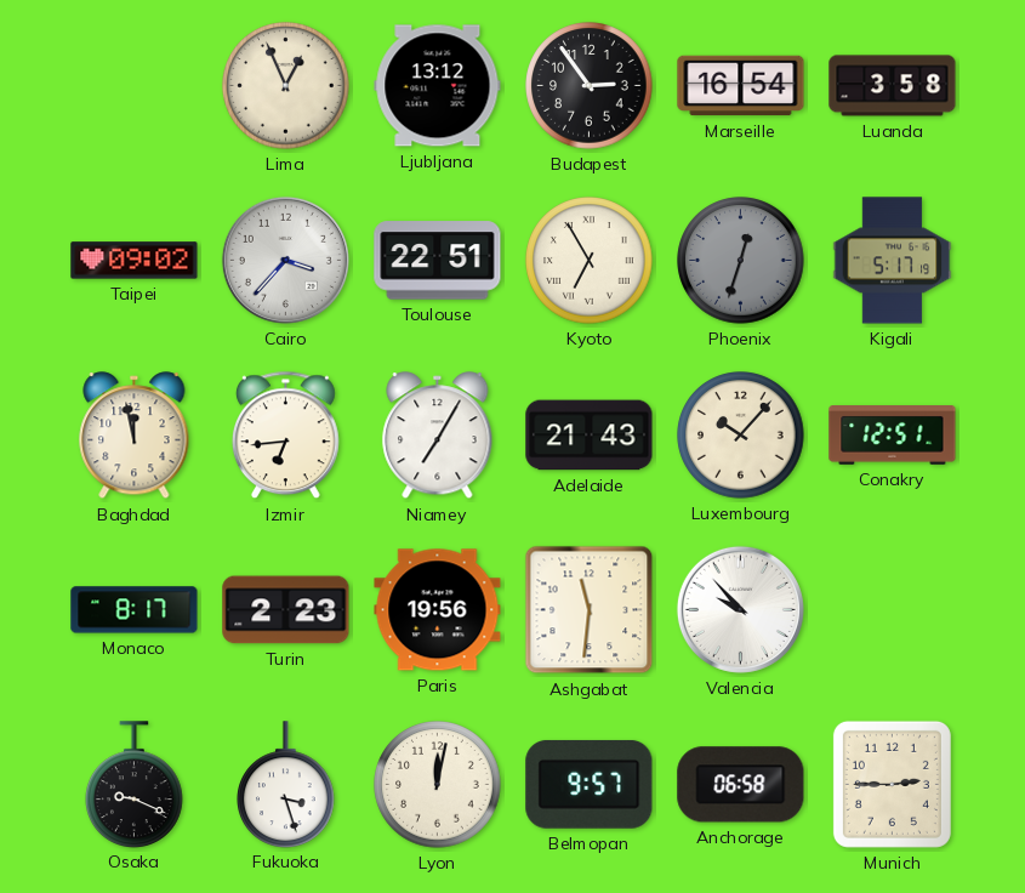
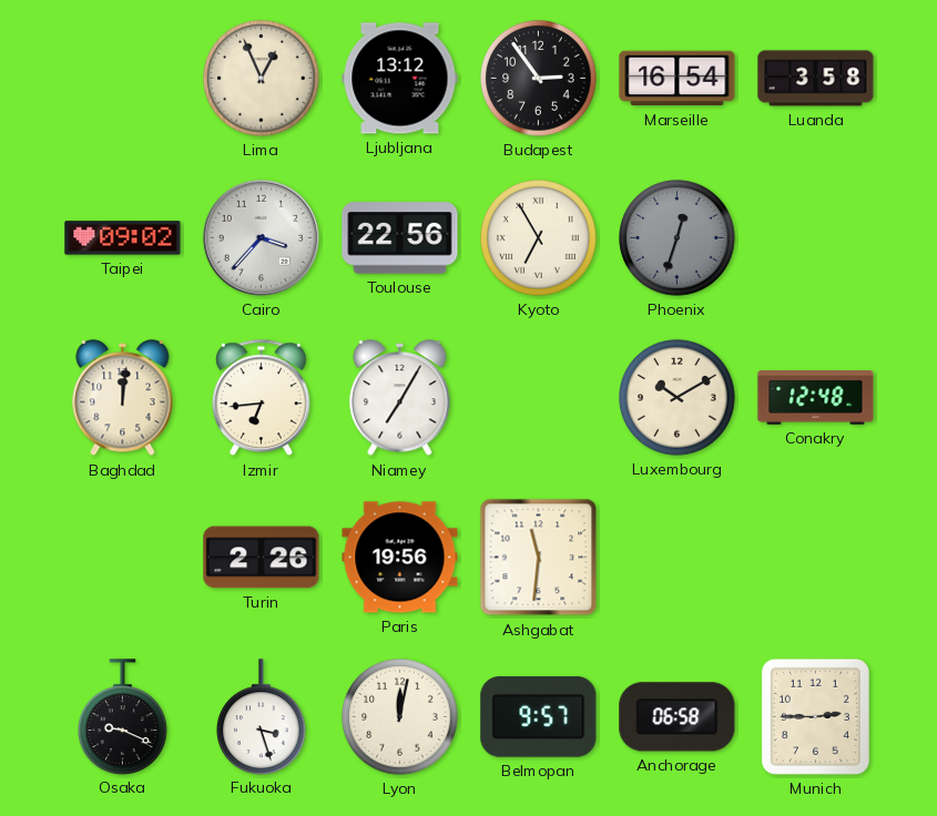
Toulouse: 22:51 -> 22:56 (400, 238)
Kigali: 5:17 -> none (893, 261)
Baghdad: 11:58 -> 12:01 (123, 398)
Adelaide: 21:43 -> none (590, 436)
Luxembourg: 10:07 -> 10:10 (678, 398)
Conakry: 12:51 -> 12:48 (816, 398)
Monaco: 8:17 -> none (135, 610)
Turin: 2:23 -> 2:26 (262, 558)
Valencia: 9:53 -> none (740, 609)
